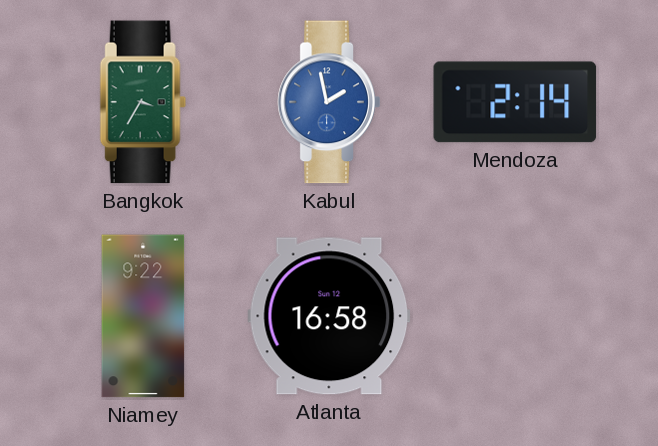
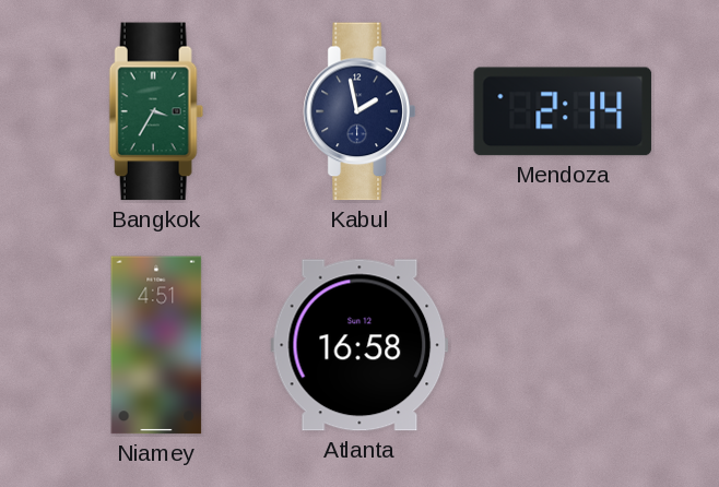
Kabul dial: blue -> navy (360, 111)
Niamey: 9:22 -> 4:51 (156, 345)
